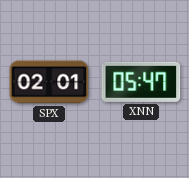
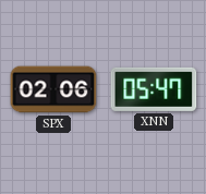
SPX: 02:01 -> 02:06 (53, 89)
